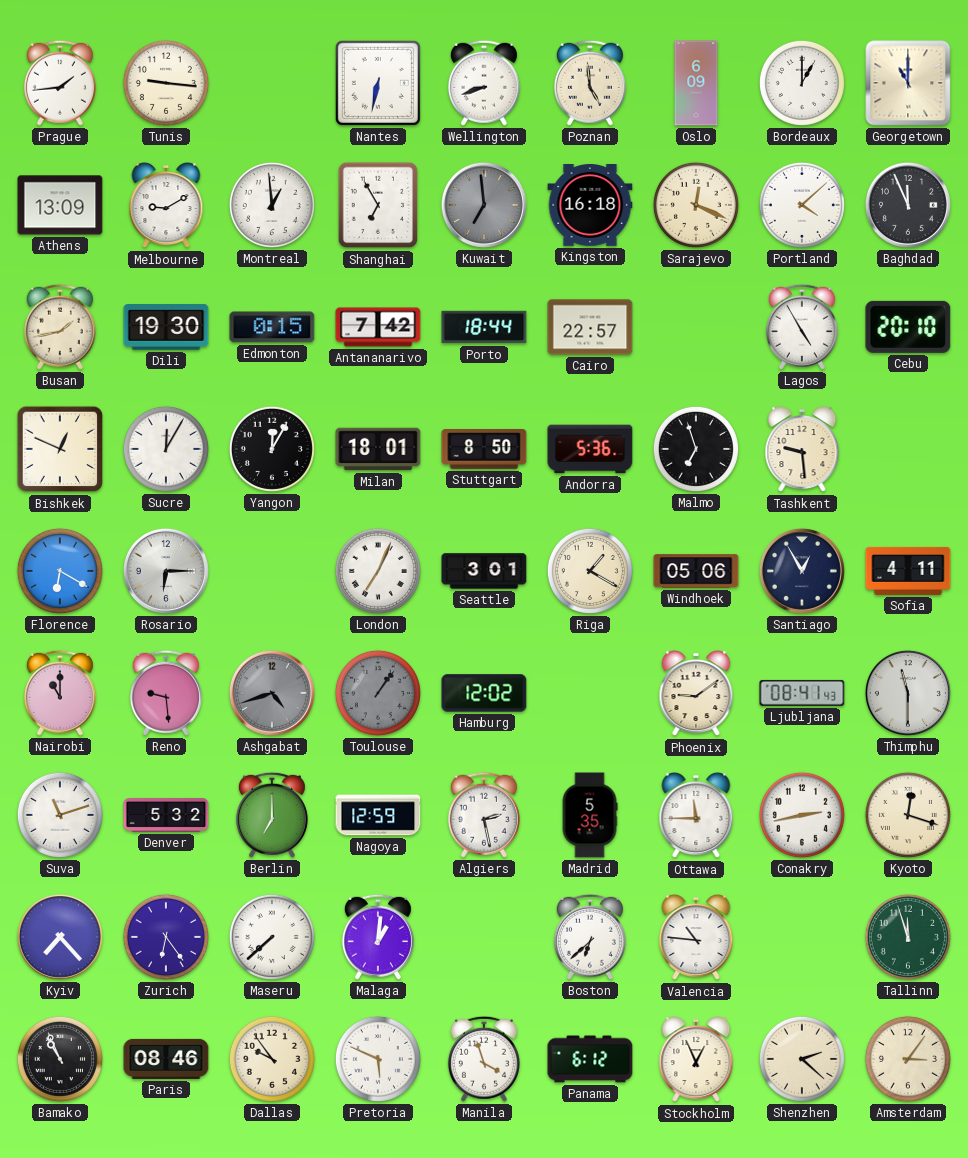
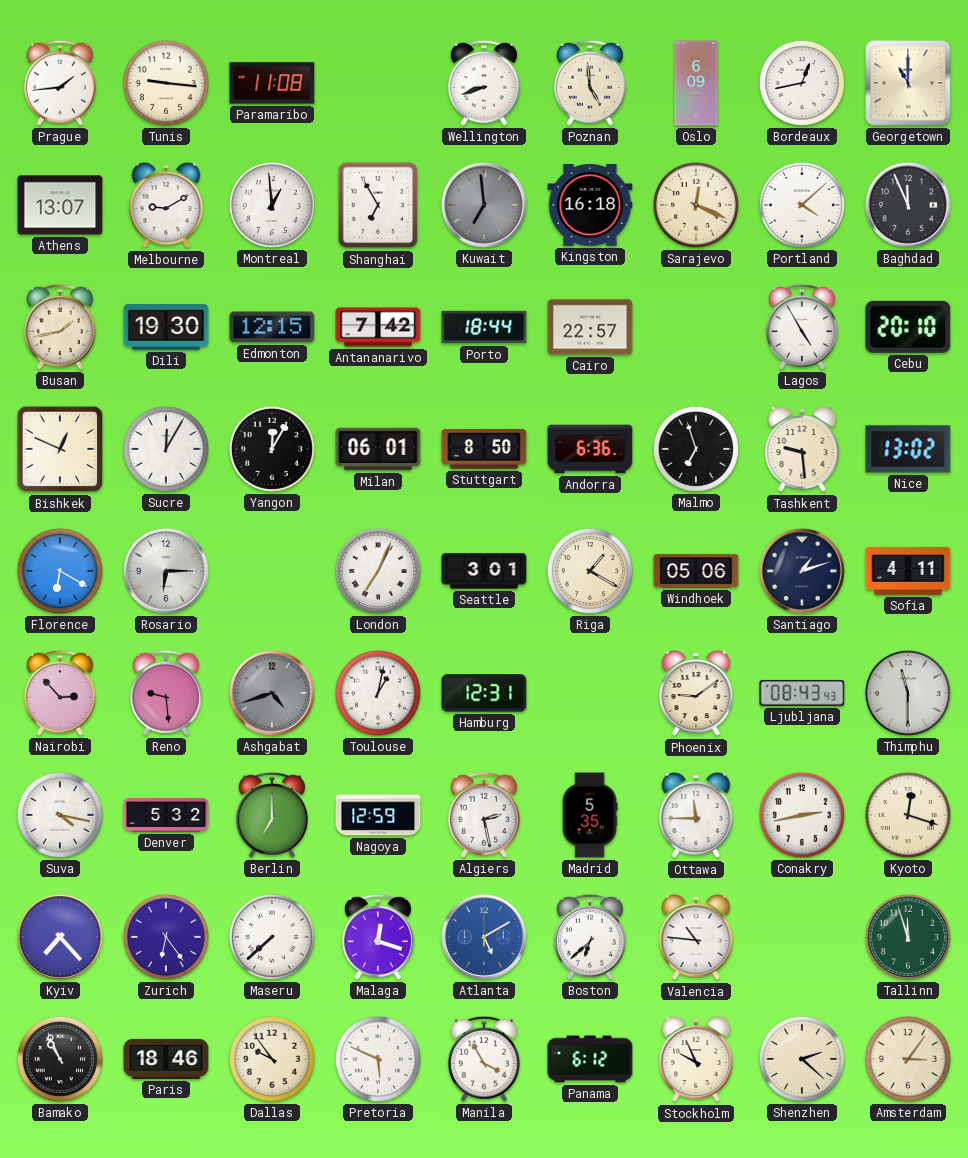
Paramaribo: none -> 11:08 (272, 83)
Nantes: 6:32 -> none (378, 83)
Bordeaux: 1:00 -> 12:43 (802, 83)
Athens: 13:09 -> 13:07 (60, 205)
Edmonton: 0:15 -> 12:15 (272, 327)
Milan: 18:01 -> 06:01 (378, 449)
Andorra: 5:36 -> 6:36 (590, 449)
Nice: none -> 13:02 (908, 449)
Santiago: 12:55 -> 1:12 (802, 571)
Nairobi: 11:00 -> 2:53 (60, 693)
Toulouse: 1:06 -> 1:02 (378, 693)
Toulouse dial: grey -> white (378, 693)
Hamburg: 12:02 -> 12:31 (484, 693)
Ljubljana: 08:41 -> 08:43 (802, 693)
Suva: 11:12 -> 4:17 (60, 815)
Malaga: 1:01 -> 12:18 (378, 937)
Atlanta: none -> 5:10 (484, 937)
Paris: 08:46 -> 18:46 (166, 1059)
Manila: 3:57 -> 3:55 (484, 1059)
Stockholm: 12:56 -> 9:56 (696, 1060)
